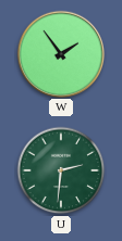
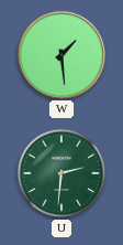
W: 1:54 -> 1:29 (60, 54)
